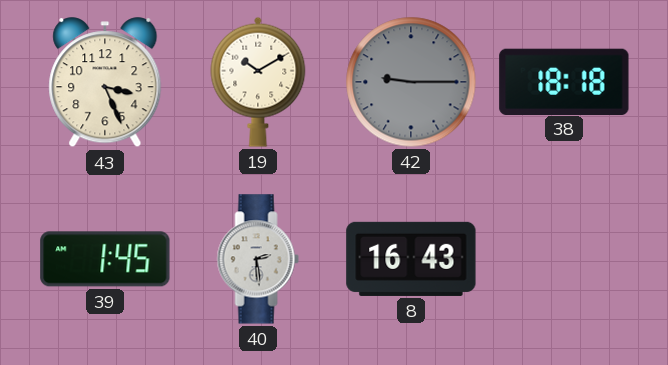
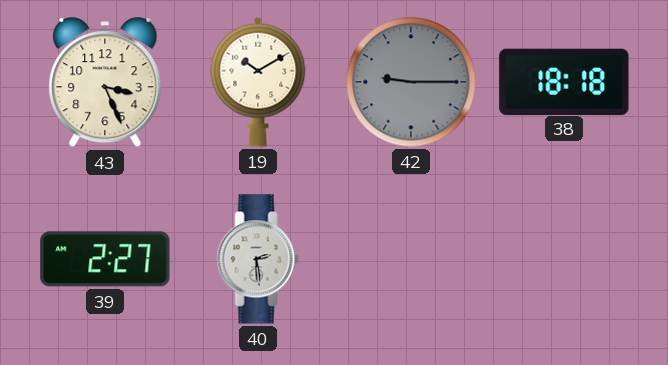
39: 1:45 -> 2:27 (105, 259)
8: 16:43 -> none (411, 259)
